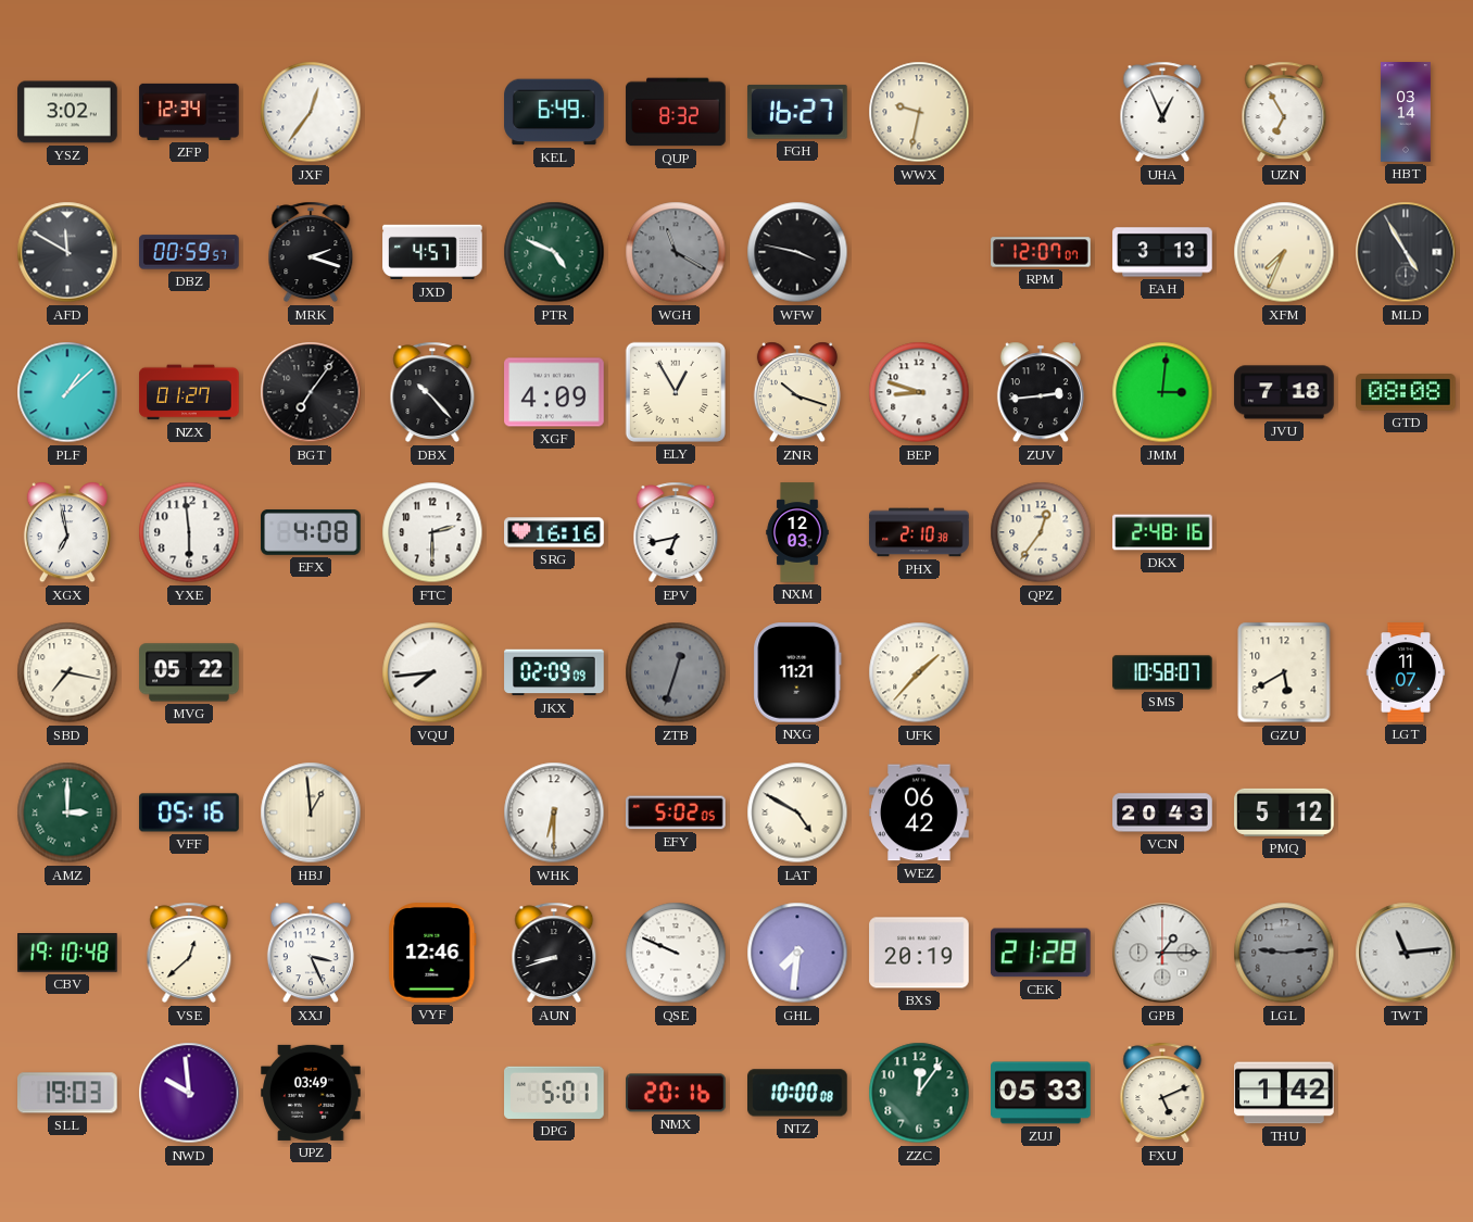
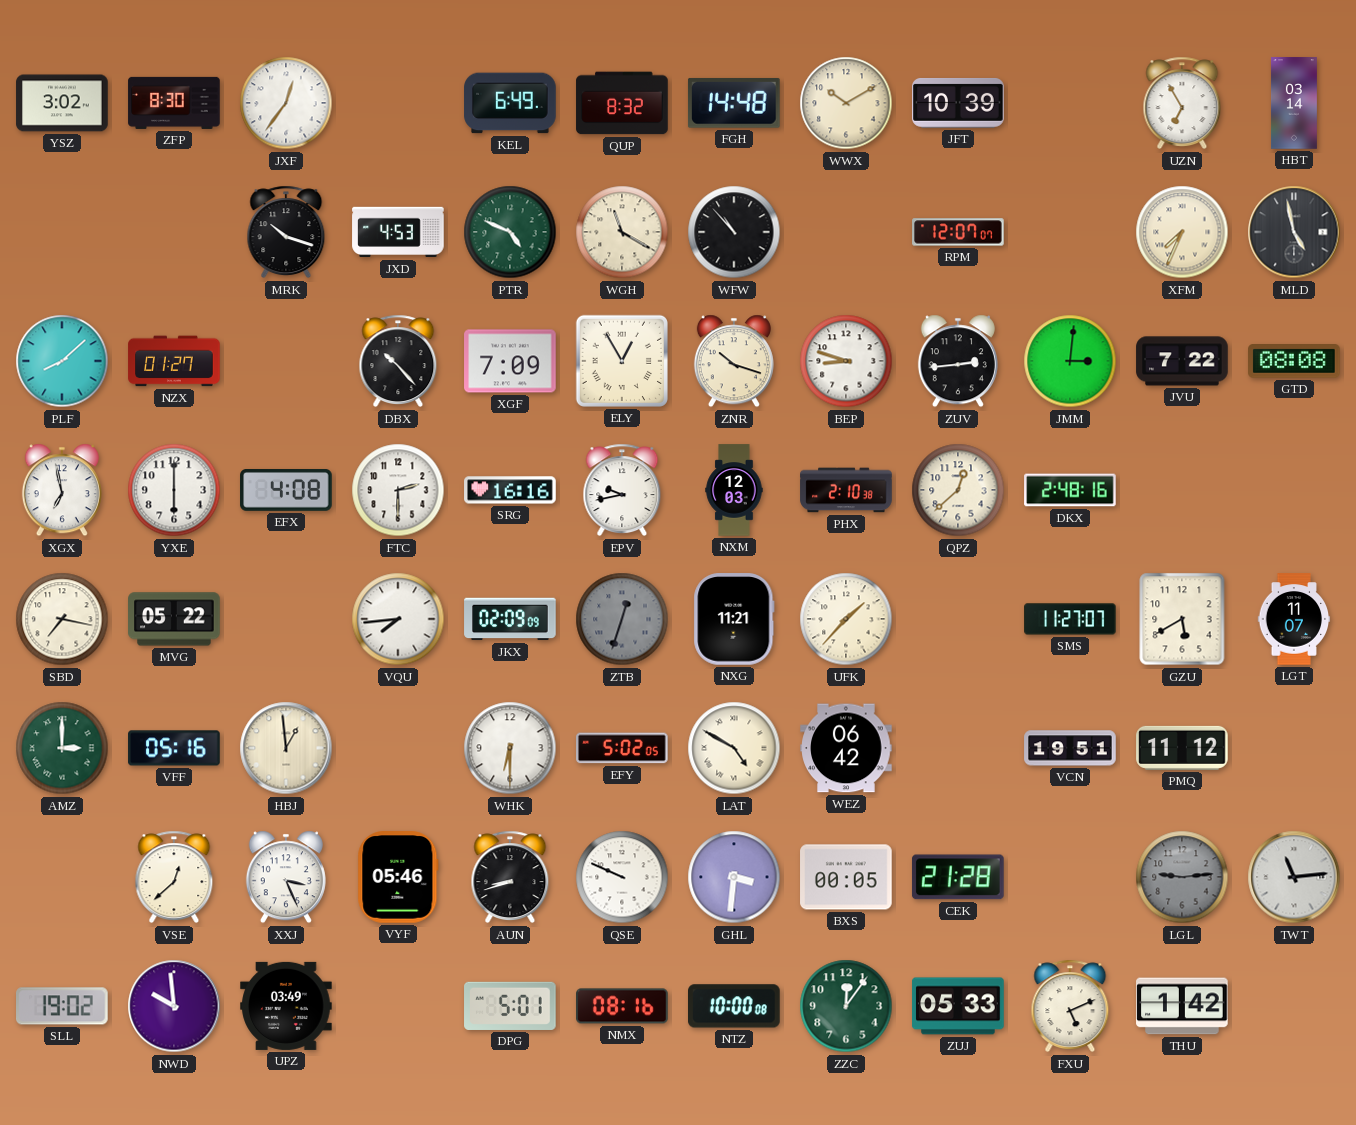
ZFP: 12:34 -> 8:30 (174, 103)
FGH: 16:27 -> 14:48 (734, 103)
WWX: 9:32 -> 10:10 (846, 103)
JFT: none -> 10:39 (958, 103)
UHA: 12:56 -> none (1162, 112)
AFD: 11:50 -> none (67, 252)
DBZ: 00:59 -> none (189, 252)
MRK: 2:18 -> 10:18 (286, 232)
JXD: 4:57 -> 4:53 (398, 232)
WGH dial: grey -> cream (622, 232)
WFW: 3:47 -> 10:53 (734, 232)
EAH: 3:13 -> none (1162, 252)
MLD: 4:55 -> 4:58 (1294, 232)
PLF: 1:08 -> 8:08 (62, 361)
BGT: 7:06 -> none (311, 392)
XGF: 4:09 -> 7:09 (510, 361)
JVU: 7:18 -> 7:22 (1182, 361)
YXE: 5:59 -> 6:00 (174, 490)
EPV: 6:43 -> 9:43 (622, 490)
QPZ: 12:36 -> 12:38 (958, 490)
SMS: 10:58 -> 11:27 (1070, 619)
VCN: 20:43 -> 19:51 (1070, 748)
PMQ: 5:12 -> 11:12 (1182, 748)
CBV: 19:10 -> none (67, 954)
VYF: 12:46 -> 05:46 (398, 877)
GHL: 7:31 -> 3:31 (734, 877)
BXS: 20:19 -> 00:05 (846, 877)
GPB: 1:15 -> none (1162, 953)
SLL: 19:03 -> 19:02 (63, 1006)
NMX: 20:16 -> 08:16 (622, 1006)
